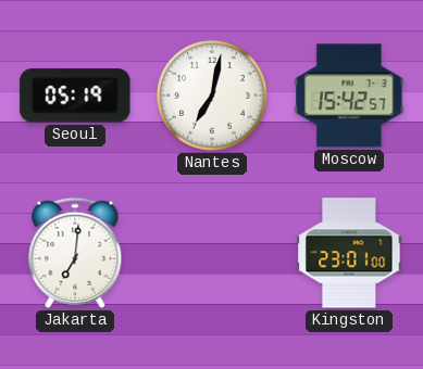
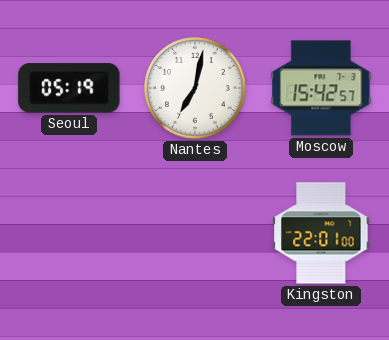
Jakarta: 7:01 -> none (75, 253)
Kingston: 23:01 -> 22:01 (321, 233)
